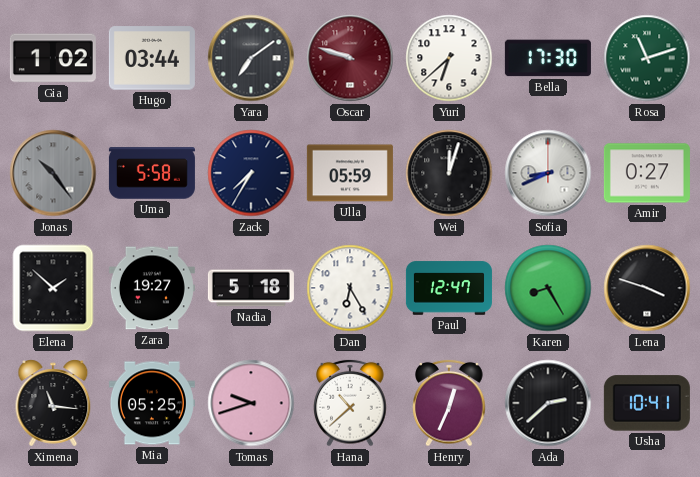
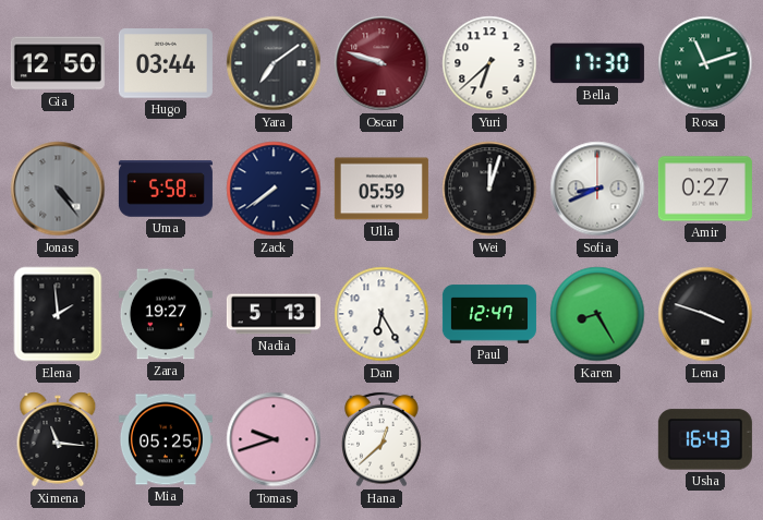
Gia: 1:02 -> 12:50 (58, 63)
Jonas: 10:24 -> 4:24 (58, 189)
Zack: 7:35 -> 7:39 (274, 189)
Elena: 1:52 -> 1:59 (58, 314)
Nadia: 5:18 -> 5:13 (274, 314)
Hana: 10:38 -> 12:38 (381, 439)
Henry: 12:34 -> none (449, 403)
Ada: 2:38 -> none (548, 403)
Usha: 10:41 -> 16:43 (705, 439)
